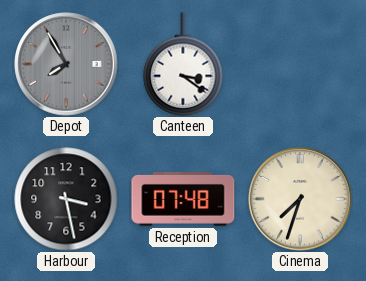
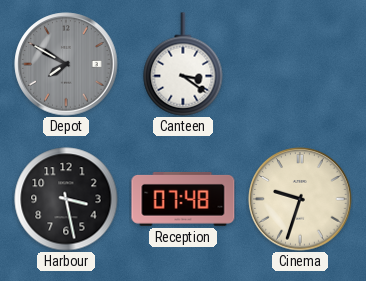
Depot: 7:55 -> 7:50 (66, 64)
Cinema: 7:33 -> 9:33 (300, 199)
